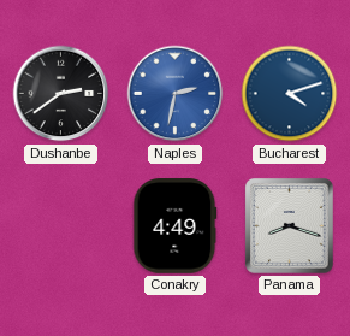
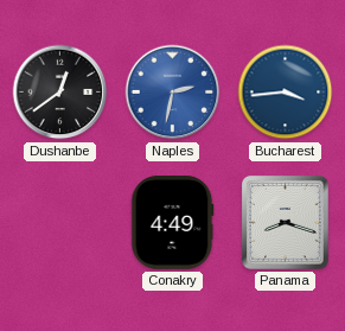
Dushanbe: 2:39 -> 12:39 (60, 93)
Bucharest: 4:12 -> 3:44 (286, 93)
